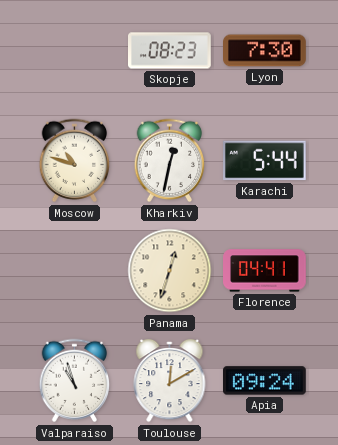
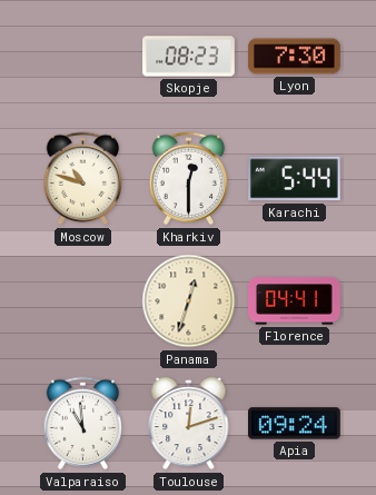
Kharkiv: 12:32 -> 12:30 (189, 179)
Valparaiso: 10:57 -> 10:59 (83, 424)
Toulouse: 12:10 -> 12:12 (189, 424)
